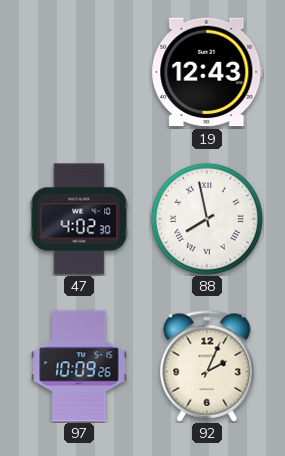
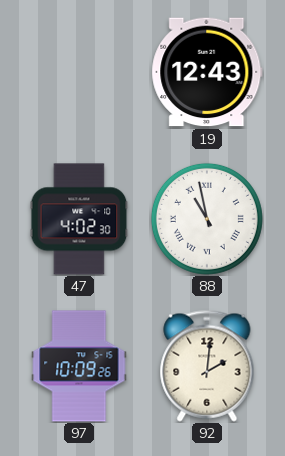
88: 7:58 -> 10:58 (207, 219)
92: 2:04 -> 2:01 (207, 366)
